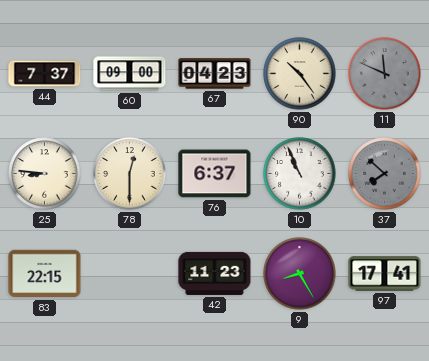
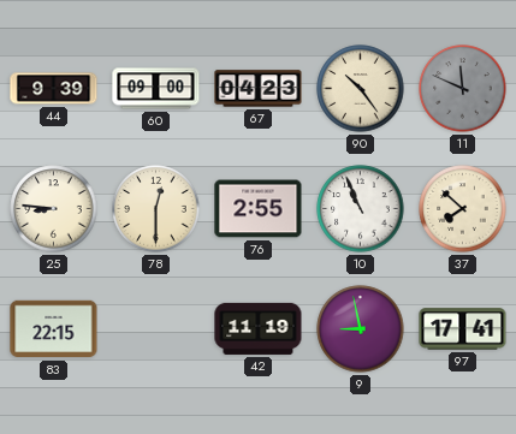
44: 7:37 -> 9:39 (54, 89)
76: 6:37 -> 2:55 (259, 209)
37 dial: grey -> cream (463, 209)
42: 11:23 -> 11:19 (259, 328)
9: 8:25 -> 8:58 (361, 329)
